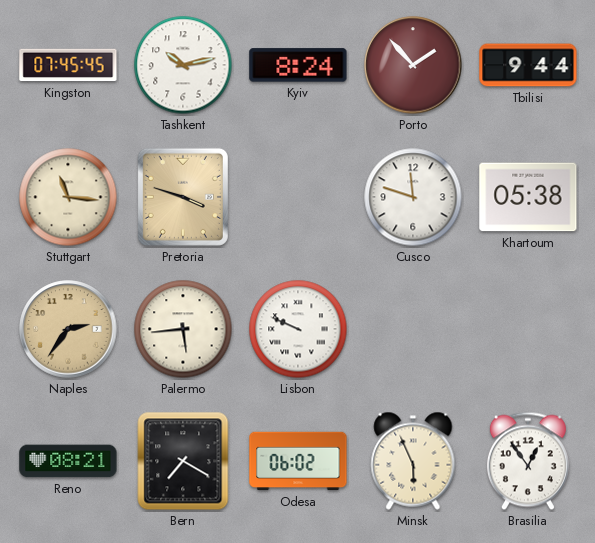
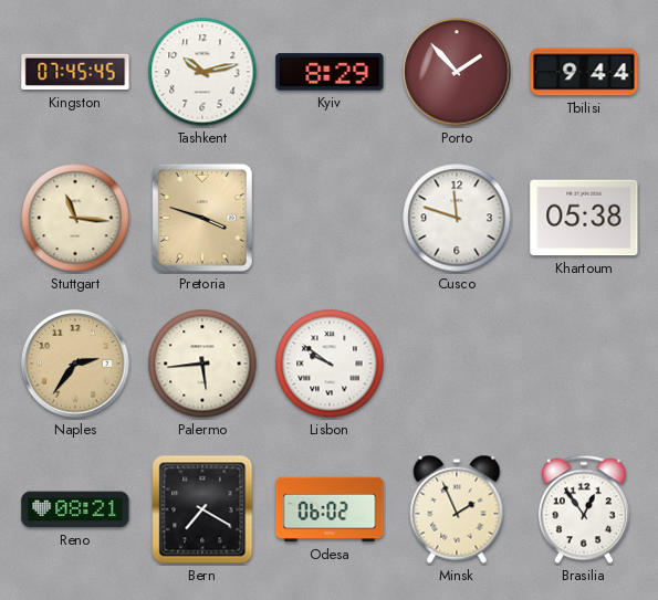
Kyiv: 8:24 -> 8:29 (330, 72)
Lisbon: 9:49 -> 9:51 (330, 364)
Minsk: 5:56 -> 1:56 (457, 509)
